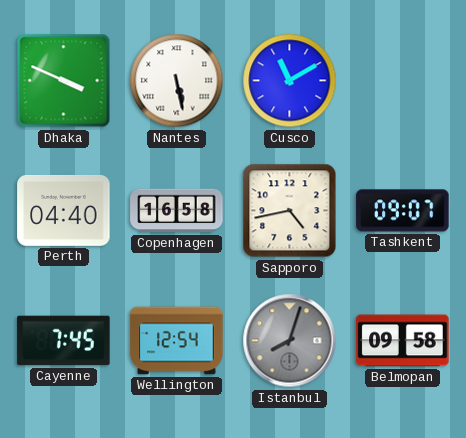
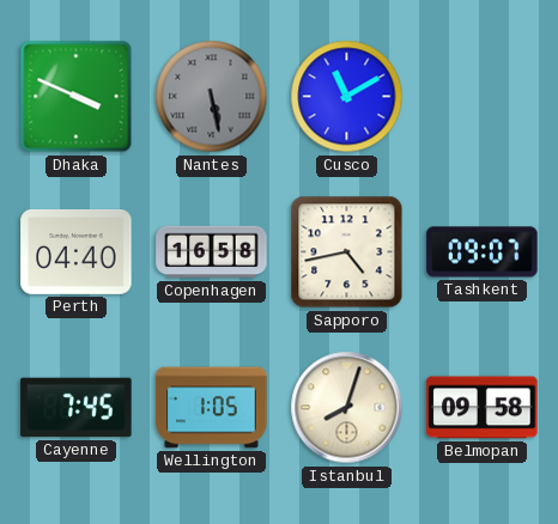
Nantes dial: white -> grey (212, 97)
Wellington: 12:54 -> 1:05 (212, 408)
Istanbul dial: grey -> cream (347, 408)
